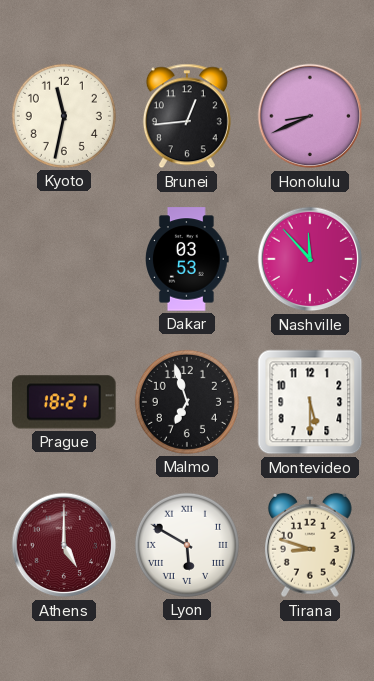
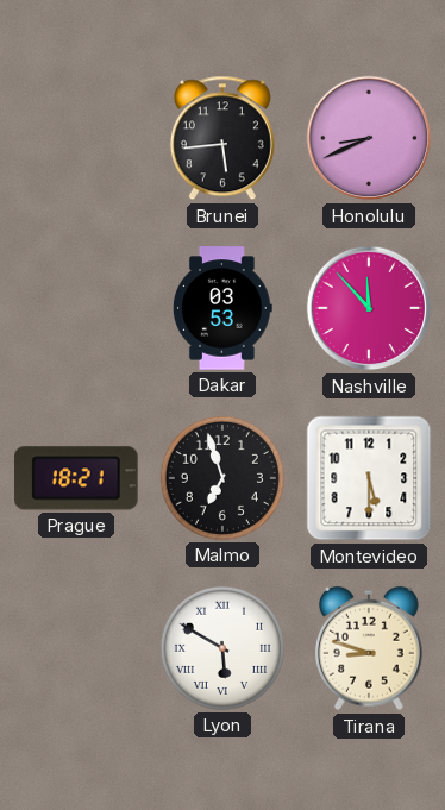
Kyoto: 11:32 -> none (64, 116)
Brunei: 12:44 -> 5:44 (223, 138)
Athens: 5:00 -> none (64, 545)
